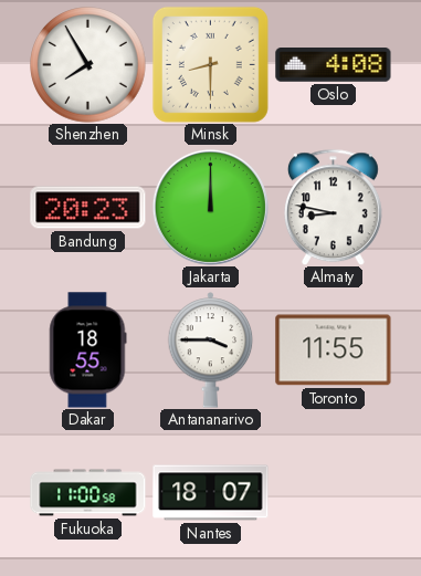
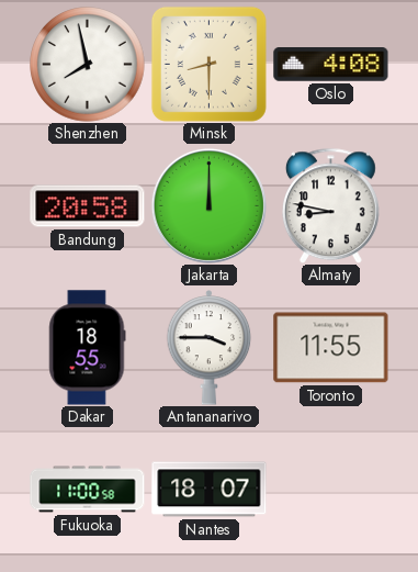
Shenzhen: 7:55 -> 7:58 (88, 65)
Bandung: 20:23 -> 20:58 (88, 206)
